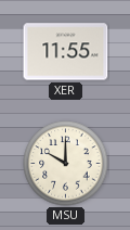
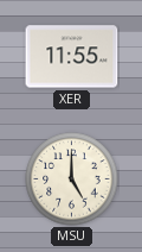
MSU: 10:00 -> 5:00 (72, 179)
